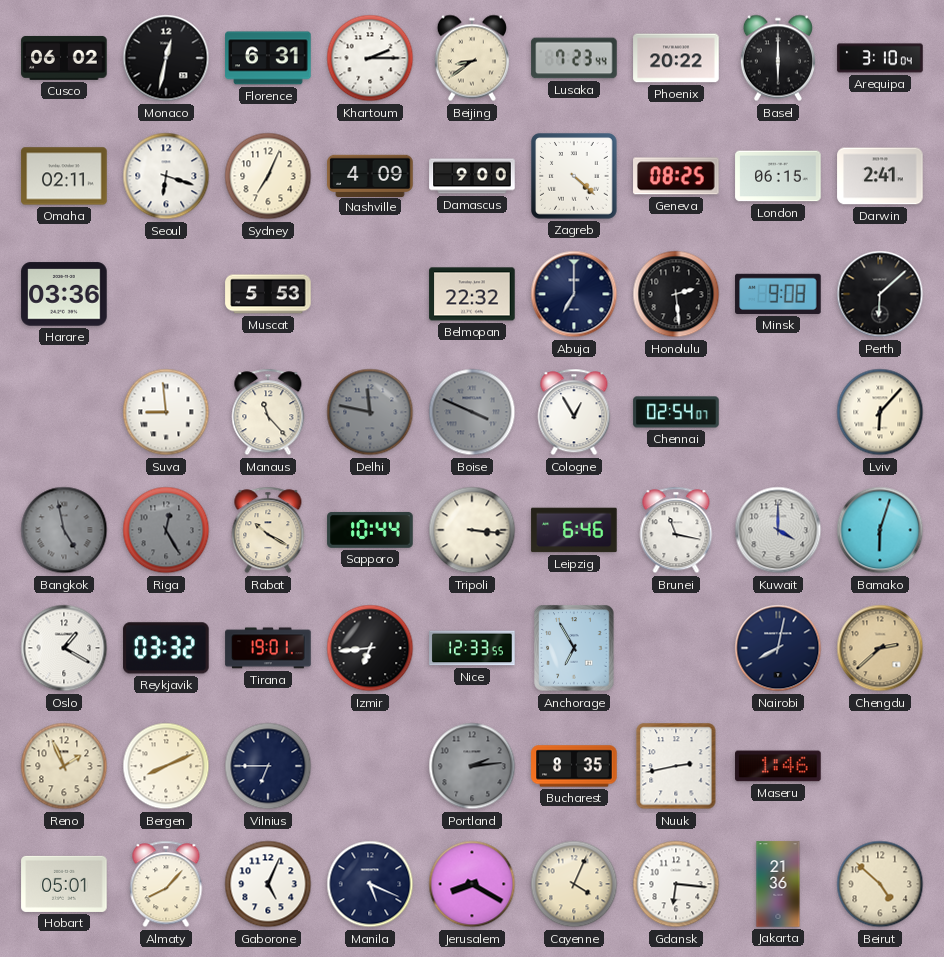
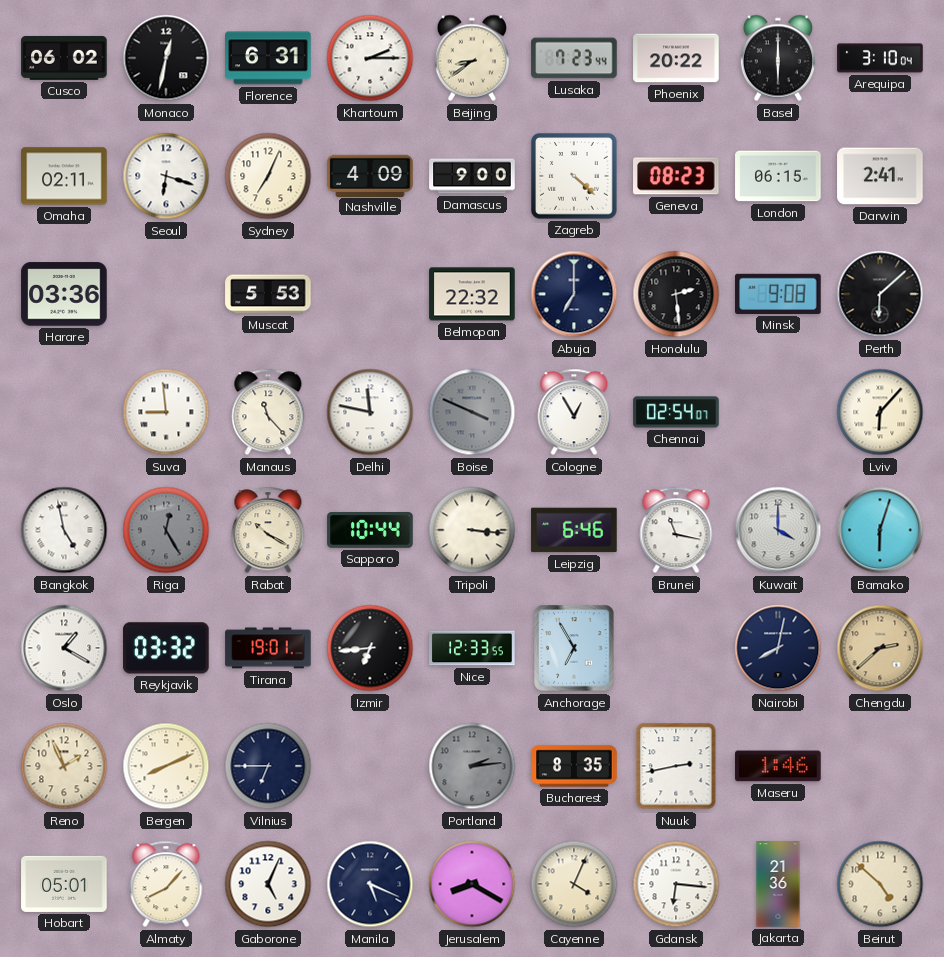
Geneva: 08:25 -> 08:23 (676, 176)
Delhi dial: grey -> white (370, 412)
Bangkok dial: grey -> white (64, 530)
